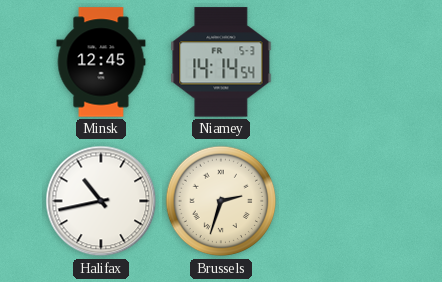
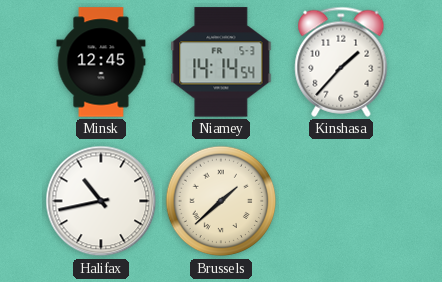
Kinshasa: none -> 1:37 (341, 62)
Brussels: 2:33 -> 1:38 (221, 201)
